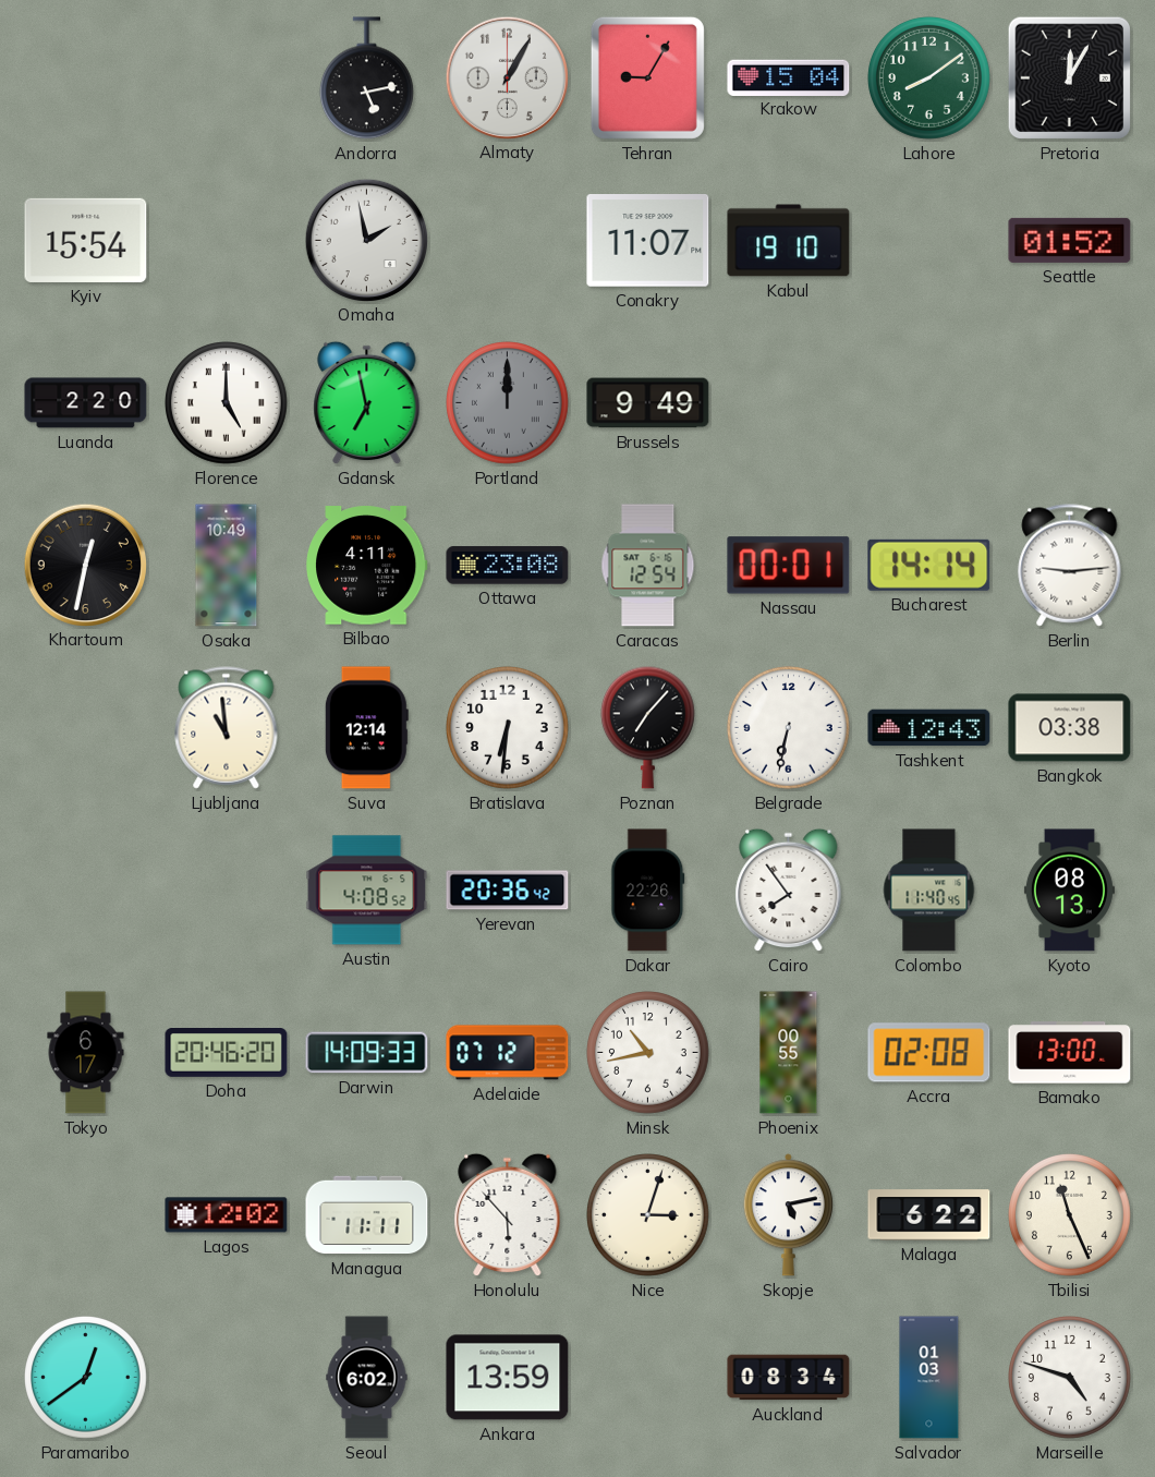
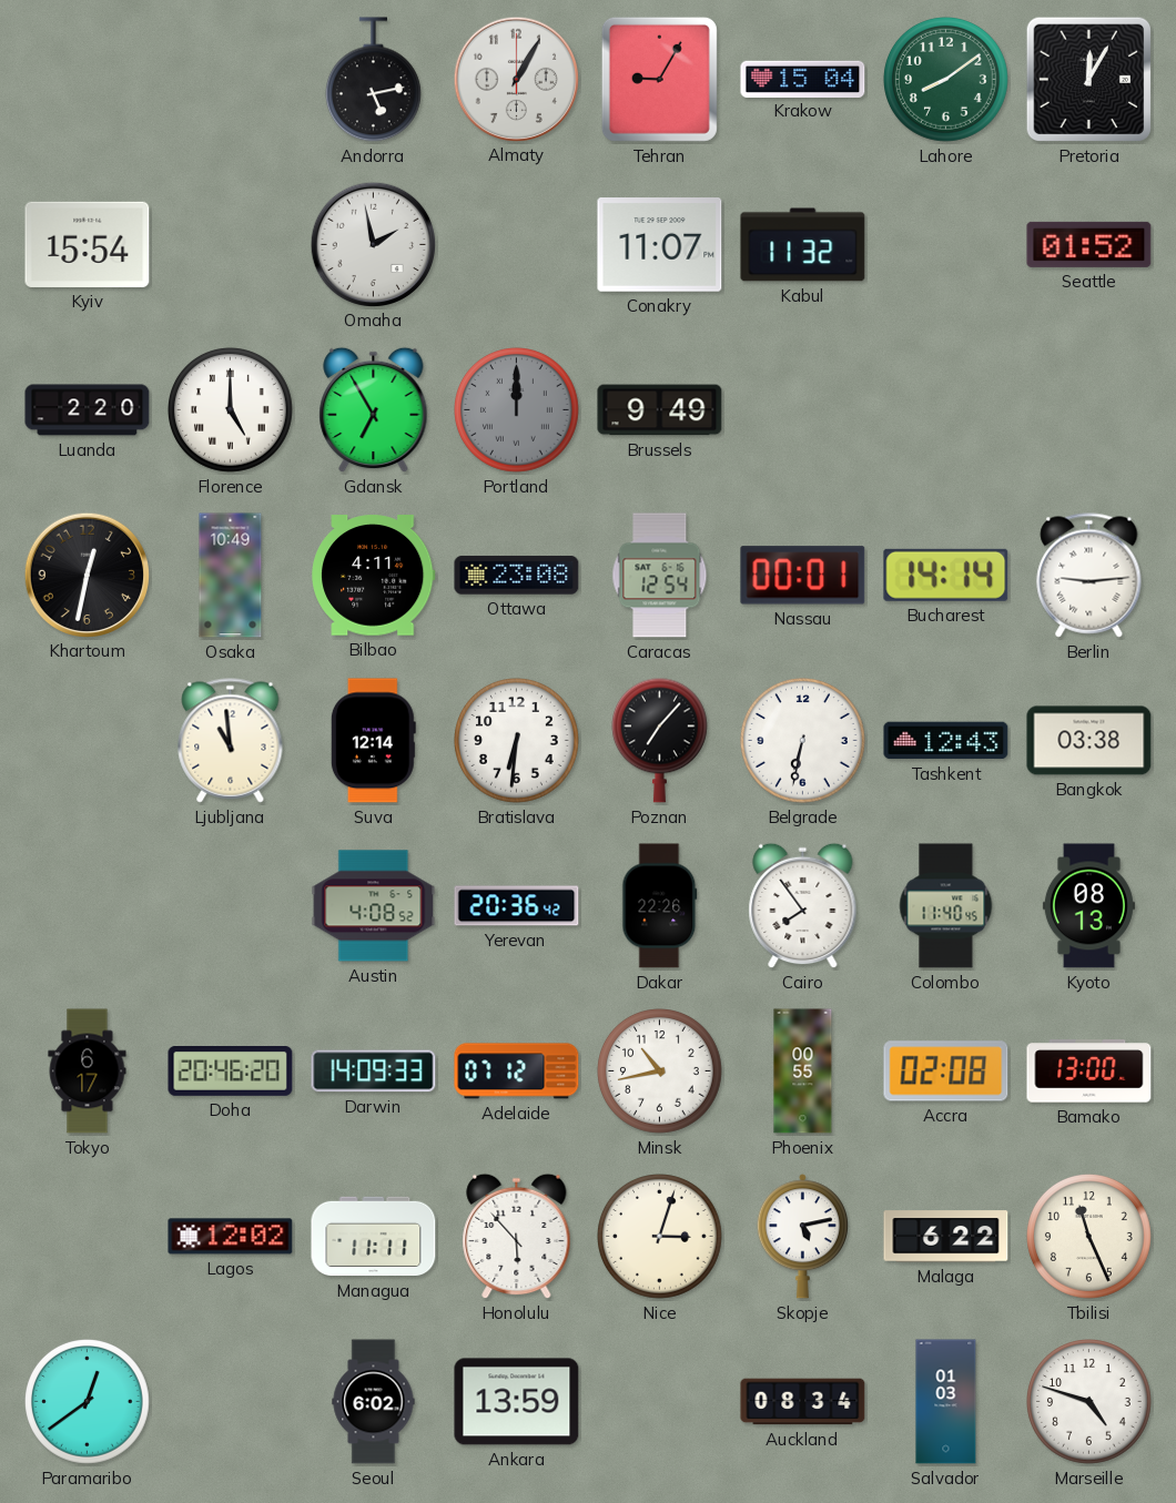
Kabul: 19:10 -> 11:32 (803, 245)
Gdansk: 6:58 -> 6:55 (374, 410)
